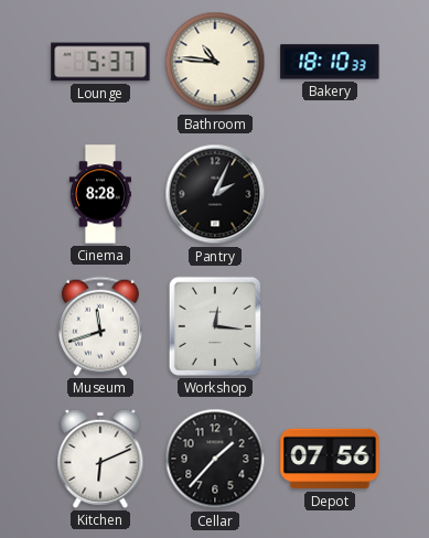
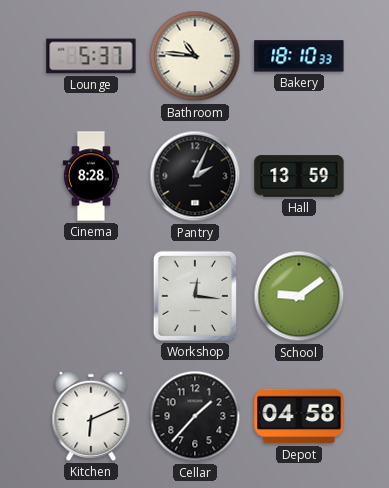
Hall: none -> 13:59 (299, 176)
Museum: 11:42 -> none (100, 326)
School: none -> 9:09 (299, 296)
Depot: 07:56 -> 04:58 (299, 416)
